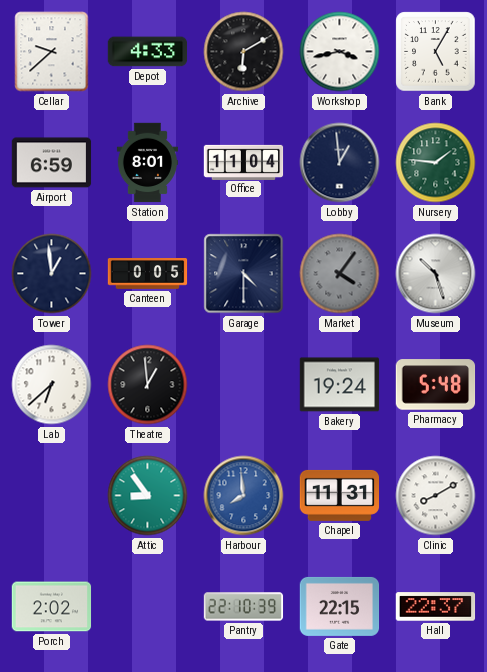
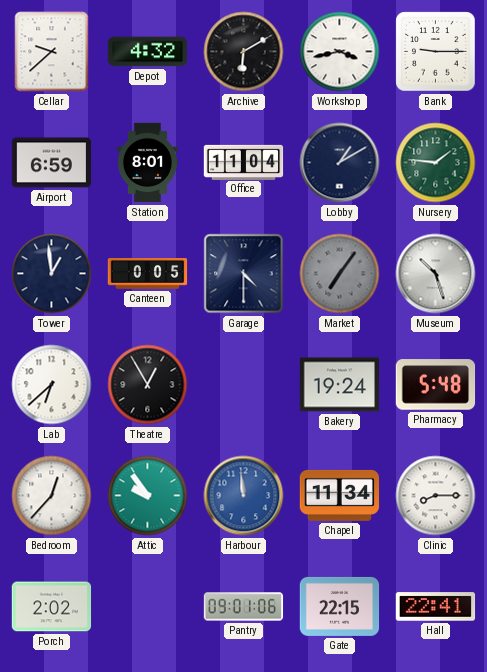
Depot: 4:33 -> 4:32 (148, 52)
Bank: 5:05 -> 9:15 (436, 52)
Lobby: 12:59 -> 1:10 (340, 163)
Market: 4:06 -> 7:06 (340, 274)
Theatre: 12:59 -> 12:55 (148, 385)
Bedroom: none -> 12:37 (52, 496)
Attic: 8:54 -> 9:54 (148, 496)
Harbour: 7:59 -> 11:59 (244, 496)
Chapel: 11:31 -> 11:34 (340, 495)
Clinic: 8:10 -> 8:15 (436, 496)
Pantry: 22:10 -> 09:01 (244, 607)
Hall: 22:37 -> 22:41 (436, 607)
